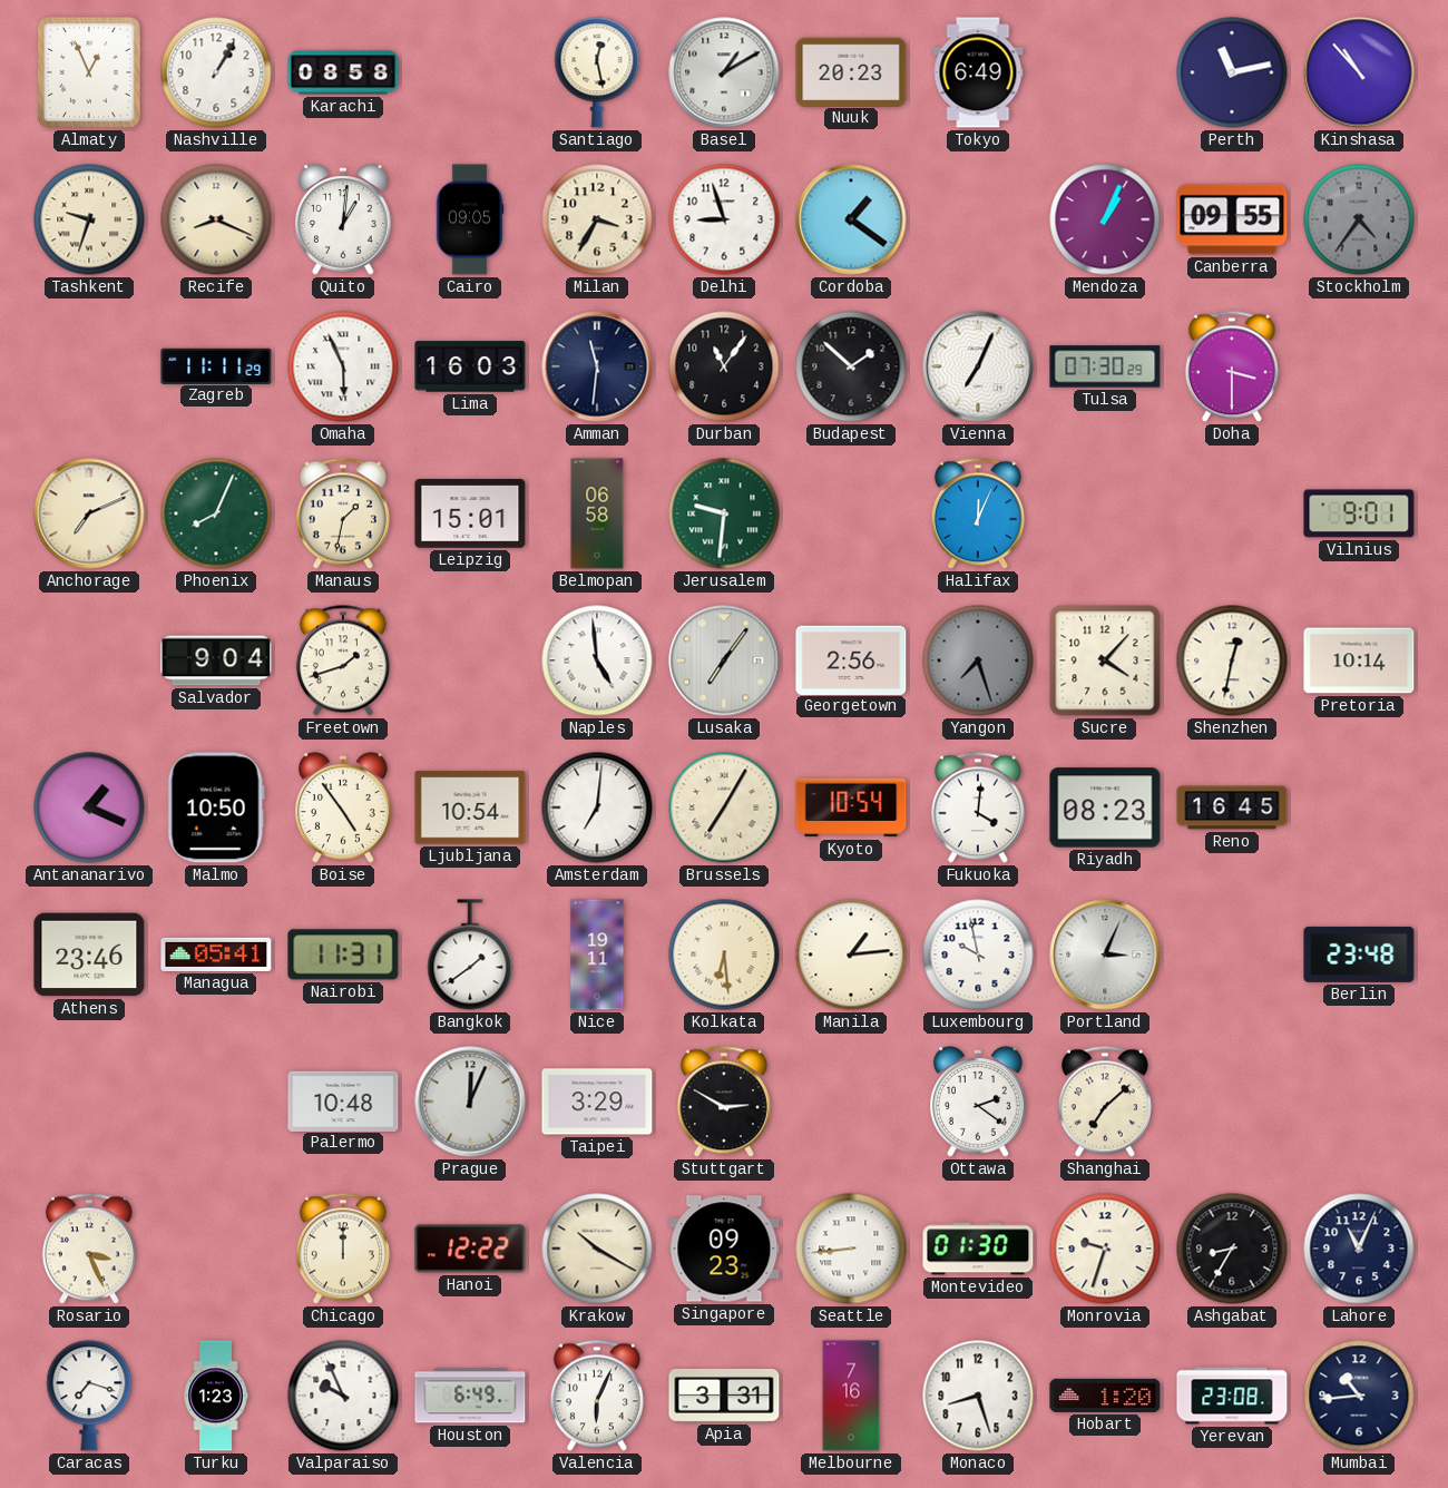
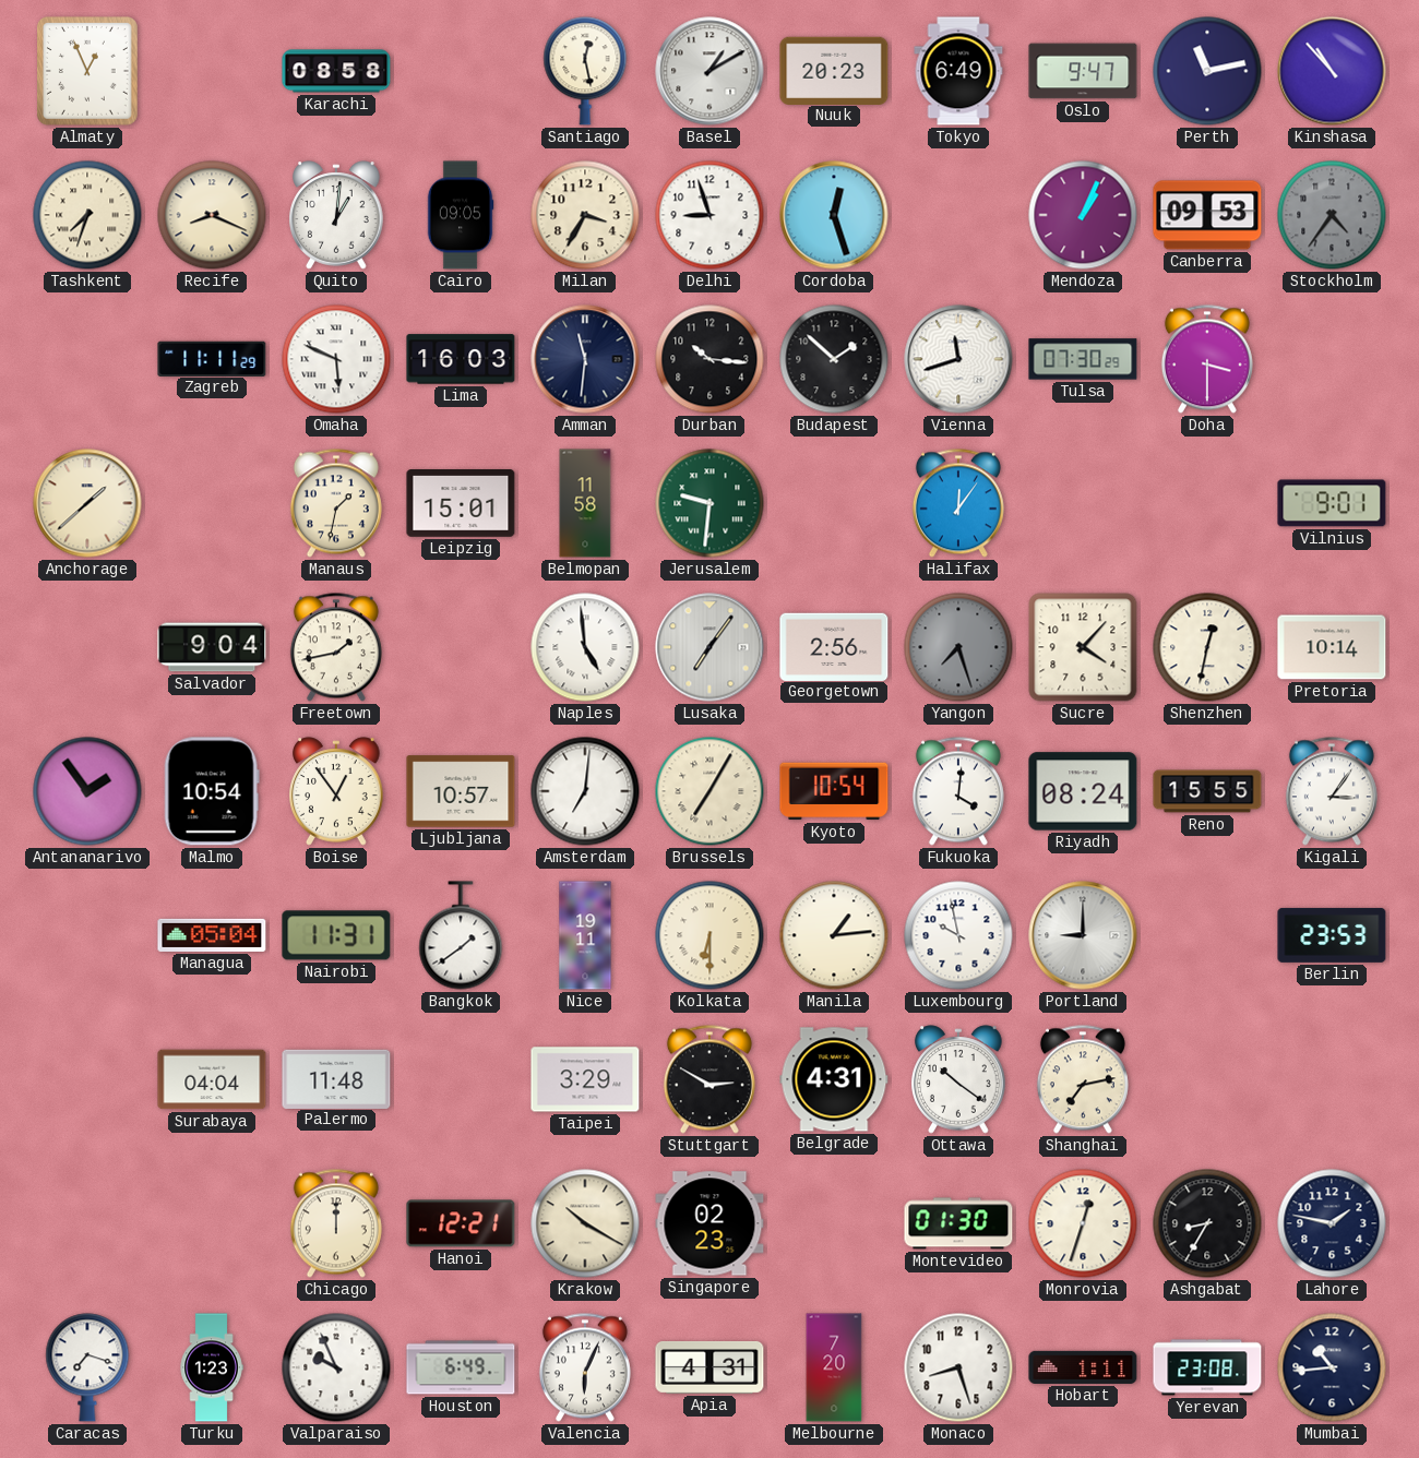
Nashville: 1:05 -> none (216, 72)
Oslo: none -> 9:47 (1083, 71)
Tashkent: 9:33 -> 7:33 (87, 215)
Cordoba: 1:21 -> 12:27 (834, 215)
Canberra: 09:55 -> 09:53 (1207, 215)
Omaha: 5:56 -> 5:49 (336, 359)
Durban: 11:06 -> 10:16 (709, 359)
Vienna: 7:04 -> 11:42 (958, 359)
Anchorage: 7:11 -> 1:38 (87, 503)
Phoenix: 8:04 -> none (216, 513)
Belmopan: 06:58 -> 11:58 (585, 503)
Halifax: 12:04 -> 12:06 (958, 503)
Freetown: 1:42 -> 1:43 (336, 647)
Antananarivo: 1:19 -> 1:54 (87, 791)
Malmo: 10:50 -> 10:54 (212, 791)
Boise: 4:54 -> 12:54 (336, 791)
Ljubljana: 10:54 -> 10:57 (461, 791)
Riyadh: 08:23 -> 08:24 (1083, 791)
Reno: 16:45 -> 15:55 (1207, 791)
Kigali: none -> 3:06 (1332, 791)
Athens: 23:46 -> none (89, 955)
Managua: 05:41 -> 05:04 (212, 935)
Kolkata: 6:29 -> 6:30 (709, 935)
Portland: 3:04 -> 9:00 (1083, 935)
Berlin: 23:48 -> 23:53 (1332, 935)
Surabaya: none -> 04:04 (212, 1079)
Palermo: 10:48 -> 11:48 (336, 1078)
Prague: 12:04 -> none (470, 1102)
Belgrade: none -> 4:31 (834, 1079)
Ottawa: 2:21 -> 10:21 (958, 1079)
Shanghai: 7:08 -> 7:13 (1083, 1079)
Rosario: 3:26 -> none (89, 1249)
Hanoi: 12:22 -> 12:21 (461, 1223)
Singapore: 09:23 -> 02:23 (709, 1223)
Seattle: 8:44 -> none (851, 1249)
Monrovia: 9:33 -> 12:33 (1083, 1223)
Lahore: 11:04 -> 1:47 (1332, 1223)
Apia: 3:31 -> 4:31 (709, 1367)
Melbourne: 7:16 -> 7:20 (834, 1367)
Hobart: 1:20 -> 1:11 (1083, 1367)
